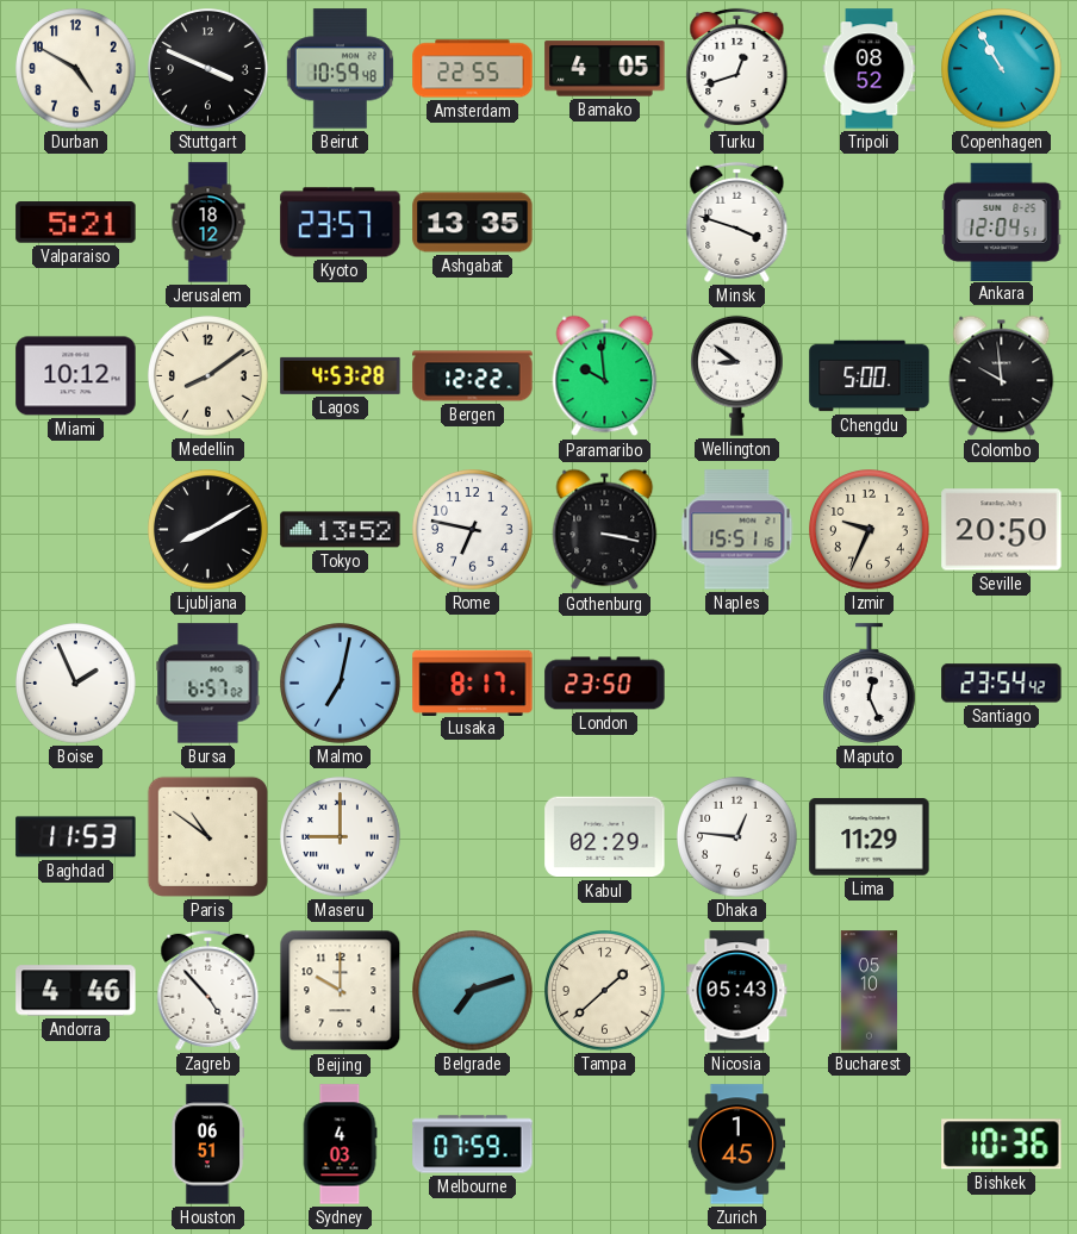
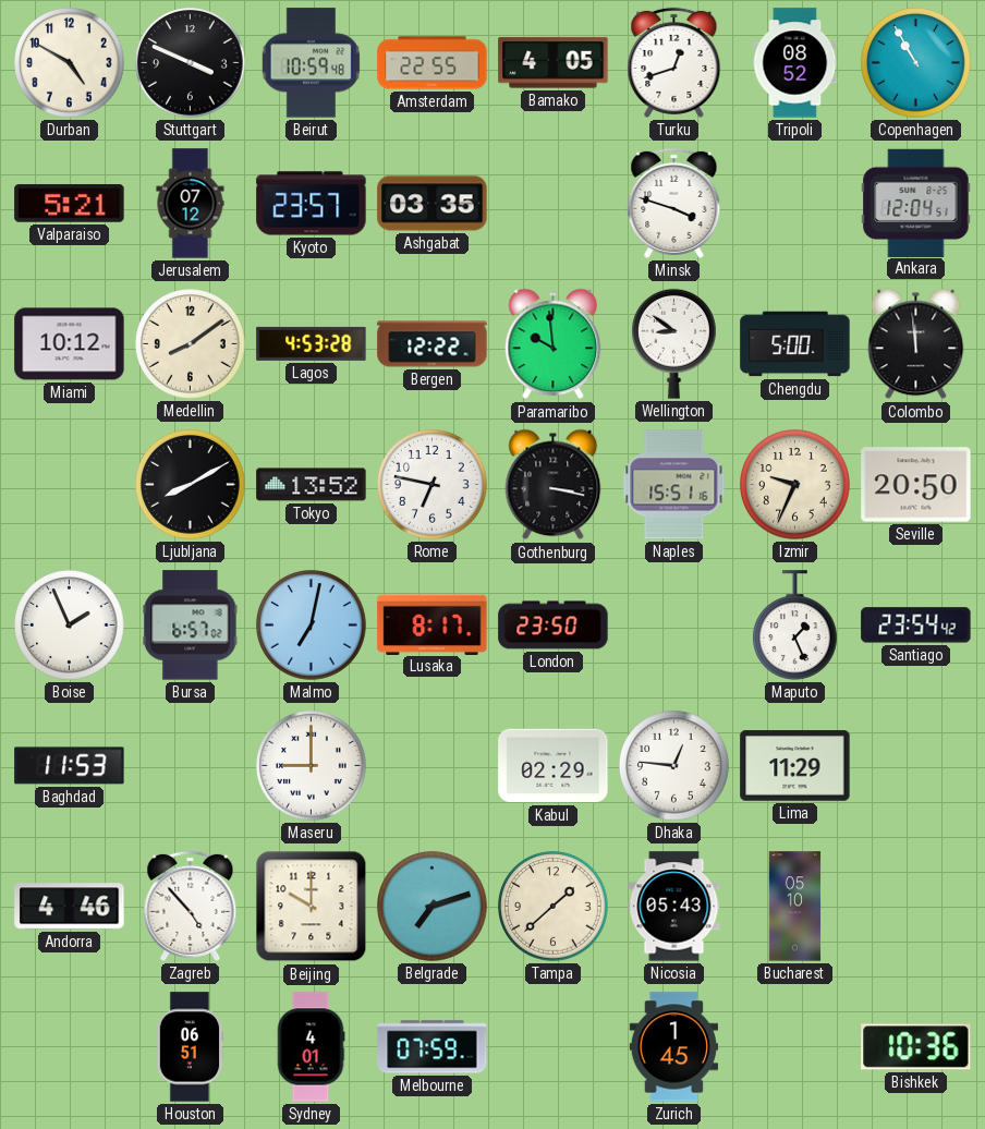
Jerusalem: 18:12 -> 07:12 (191, 204)
Ashgabat: 13:35 -> 03:35 (433, 204)
Colombo: 9:59 -> 11:59 (916, 344)
Maputo: 12:26 -> 1:26 (795, 626)
Paris: 10:51 -> none (207, 836)
Sydney: 4:03 -> 4:01 (311, 1047)
